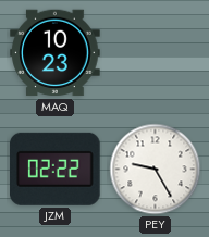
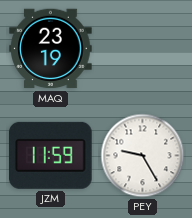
MAQ: 10:23 -> 23:19 (51, 49)
JZM: 02:22 -> 11:59 (51, 155)
